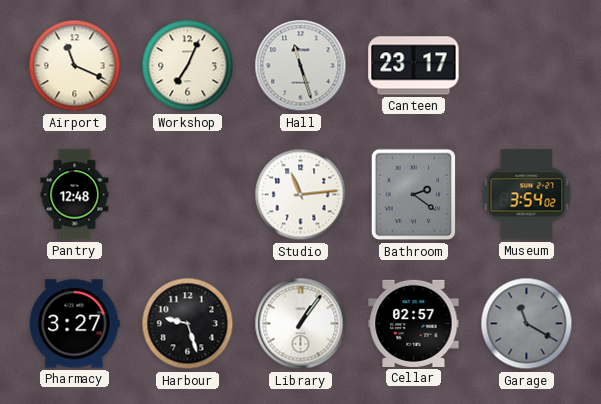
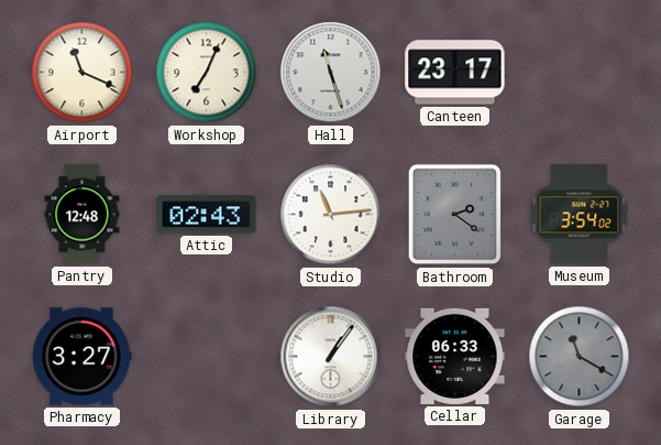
Attic: none -> 02:43 (207, 215)
Harbour: 9:27 -> none (188, 324)
Cellar: 02:57 -> 06:33 (455, 356)
